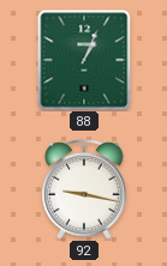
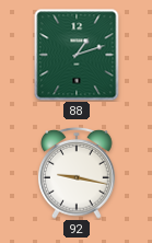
88: 1:04 -> 1:12 (77, 55)
